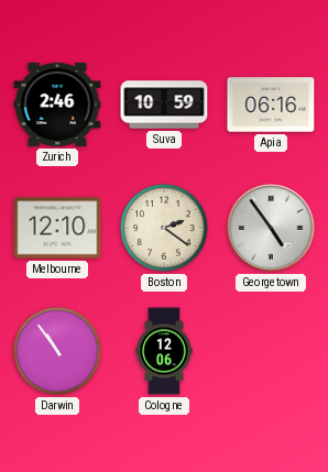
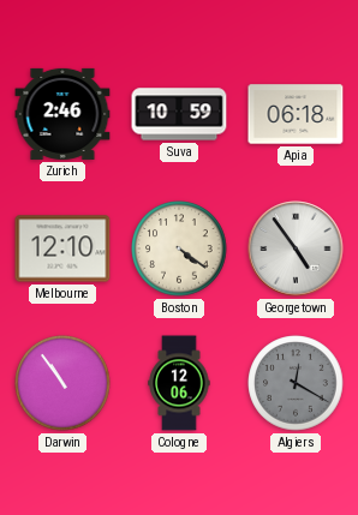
Apia: 06:16 -> 06:18 (296, 114)
Boston: 2:21 -> 4:21 (179, 248)
Algiers: none -> 12:20 (296, 383)
